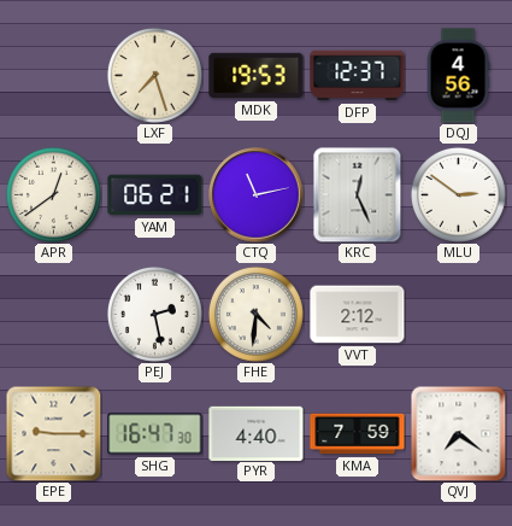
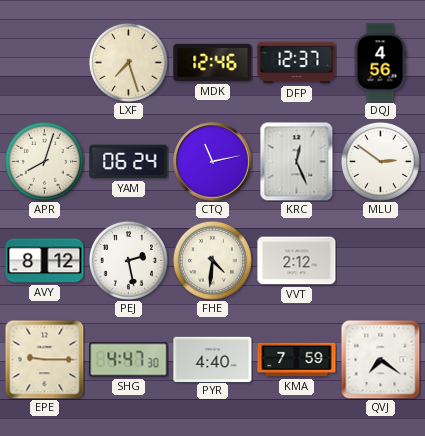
MDK: 19:53 -> 12:46 (213, 63)
APR: 12:39 -> 8:03 (44, 161)
YAM: 06:21 -> 06:24 (129, 162)
AVY: none -> 8:12 (45, 261)
SHG: 16:47 -> 4:47 (129, 360)
